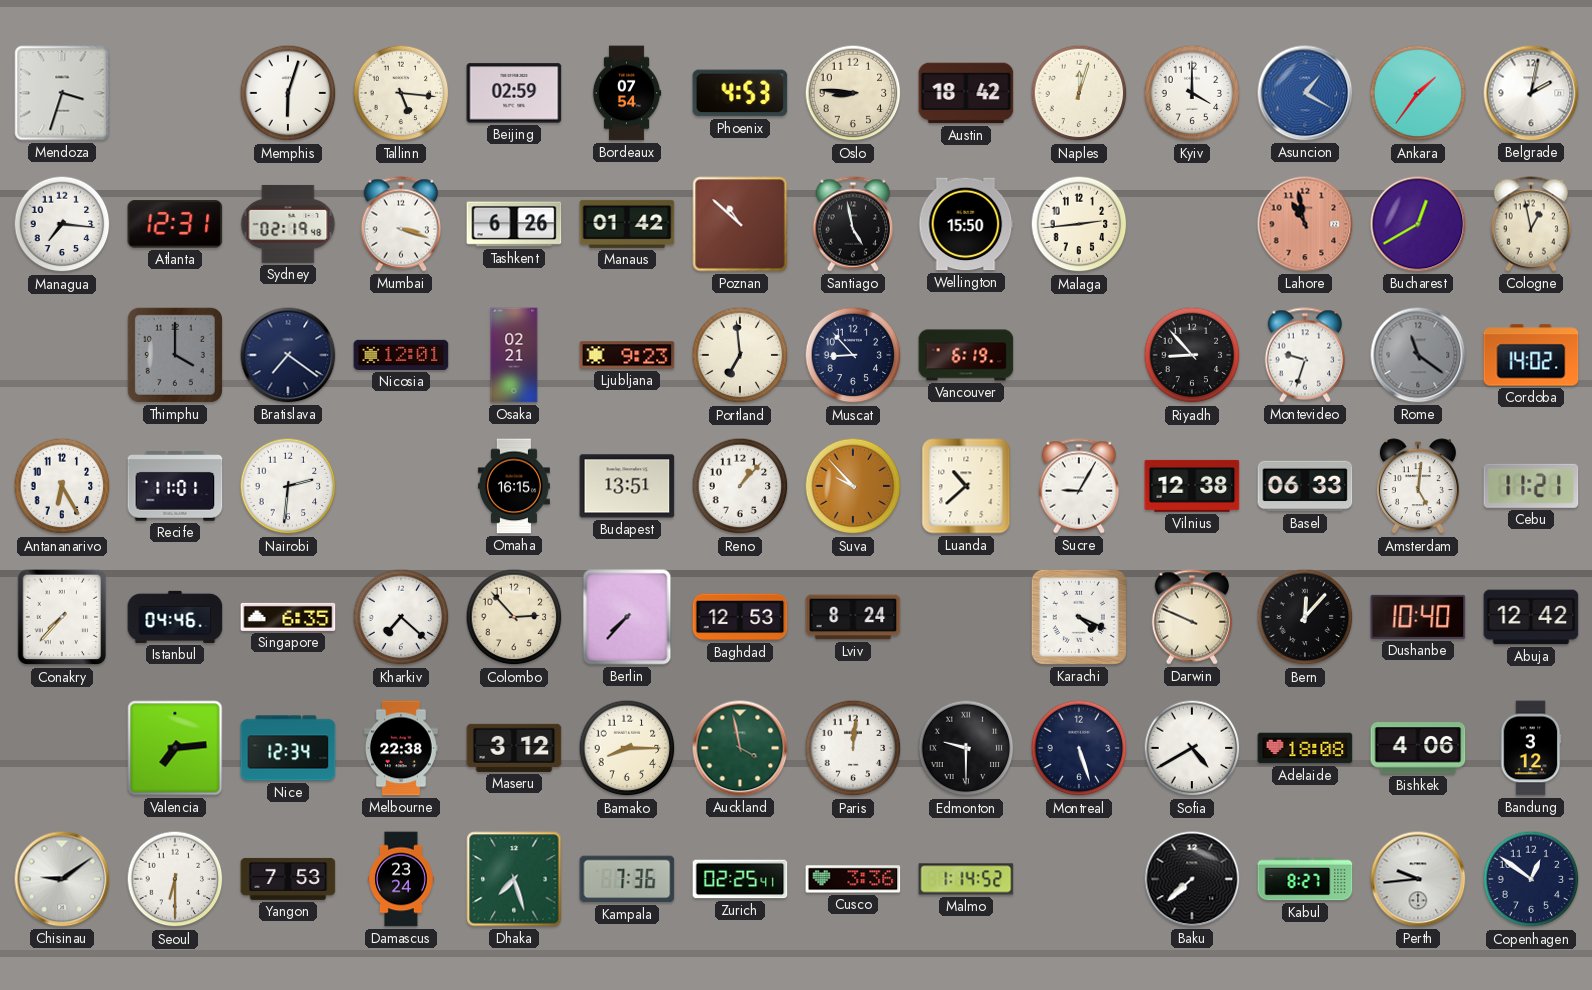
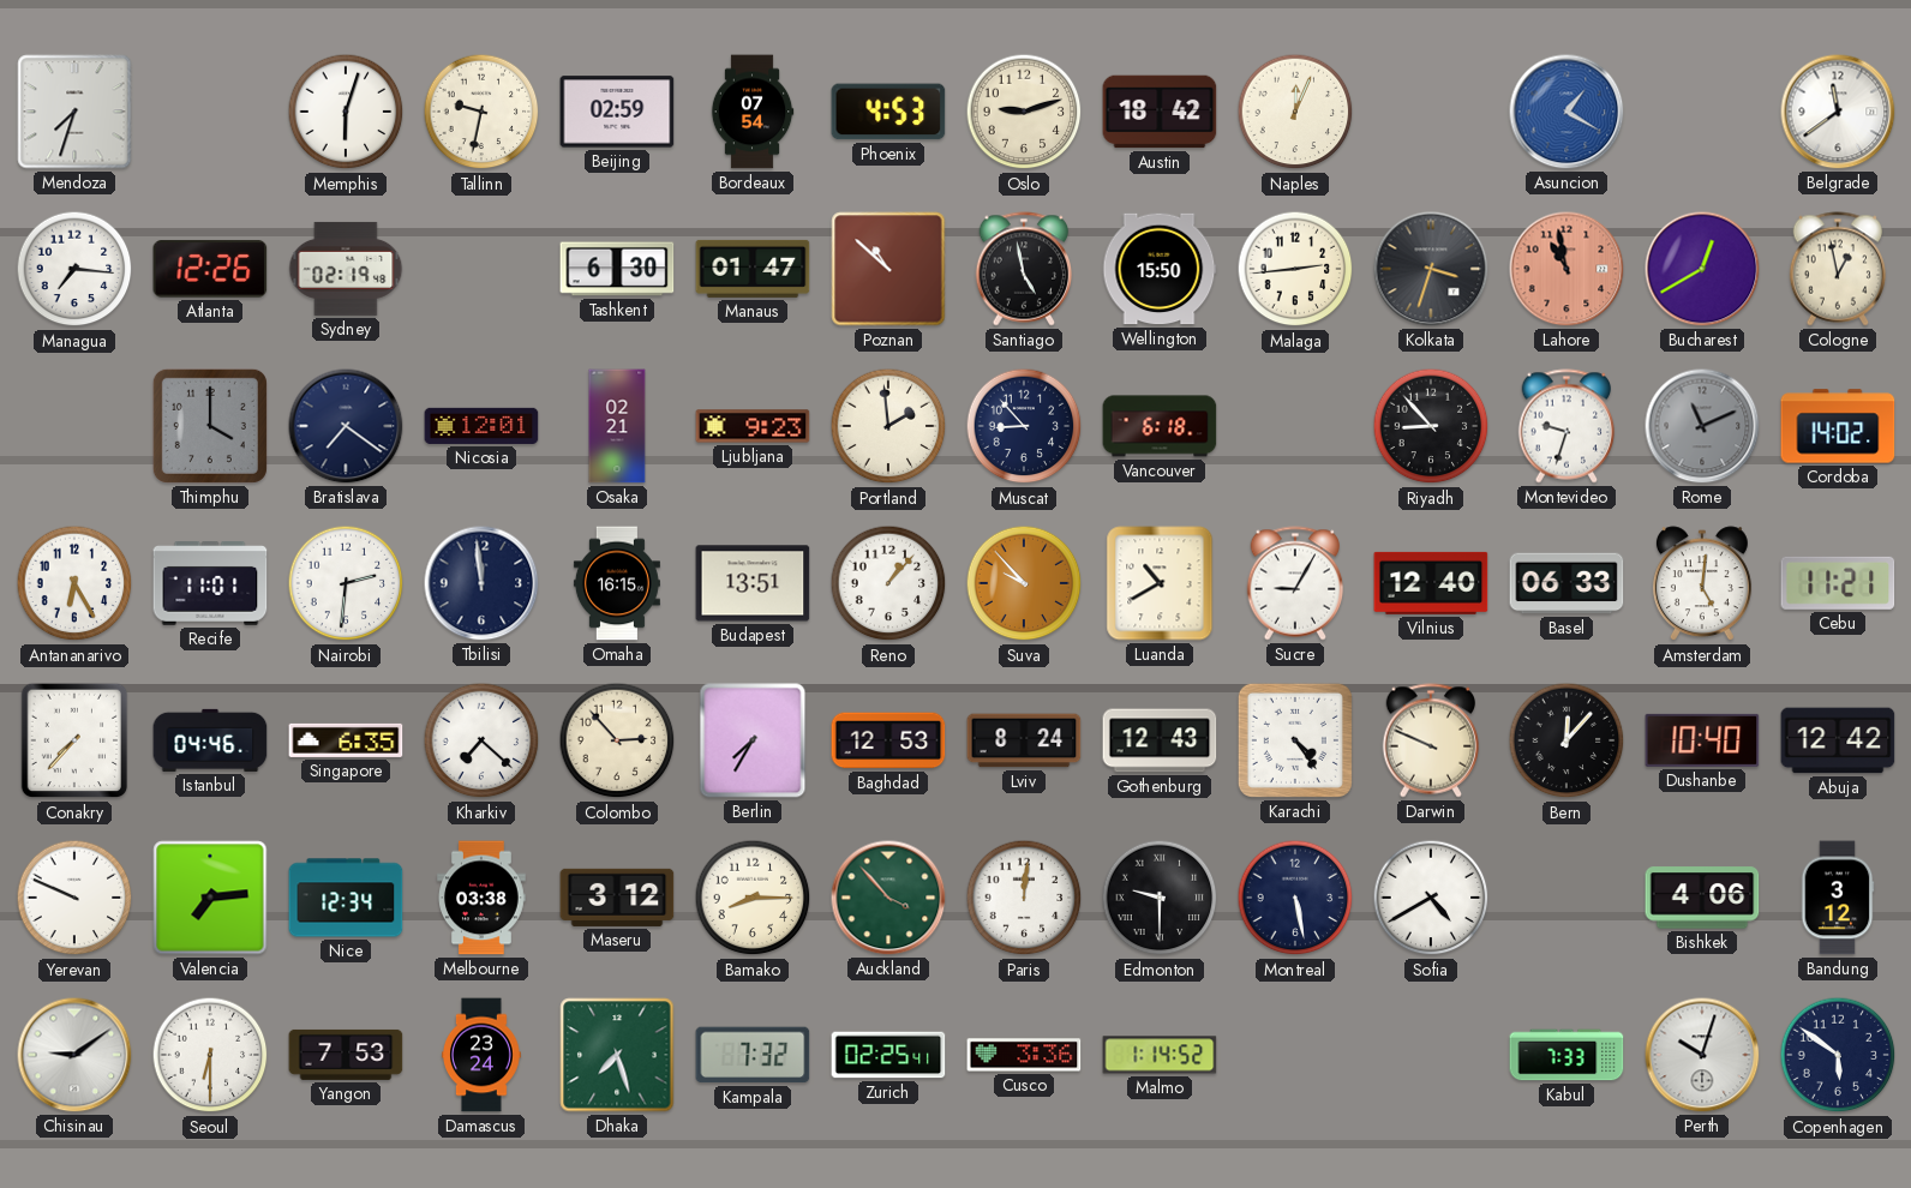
Mendoza: 3:33 -> 7:33 (74, 112)
Tallinn: 5:16 -> 9:32 (481, 112)
Oslo: 8:46 -> 9:12 (1024, 112)
Naples: 12:03 -> 12:04 (1295, 112)
Kyiv: 4:00 -> none (1192, 93)
Ankara: 1:36 -> none (1418, 93)
Belgrade: 2:02 -> 11:39 (1838, 112)
Atlanta: 12:31 -> 12:26 (210, 269)
Mumbai: 3:18 -> none (401, 224)
Tashkent: 6:26 -> 6:30 (617, 269)
Manaus: 01:42 -> 01:47 (753, 269)
Kolkata: none -> 3:33 (1431, 269)
Portland: 6:59 -> 1:59 (888, 426)
Vancouver: 6:19 -> 6:18 (1160, 426)
Rome: 11:21 -> 11:11 (1702, 426)
Tbilisi: none -> 11:59 (481, 583)
Luanda: 10:38 -> 10:40 (1160, 583)
Vilnius: 12:38 -> 12:40 (1431, 583)
Berlin: 7:37 -> 7:35 (753, 740)
Gothenburg: none -> 12:43 (1160, 740)
Karachi: 4:19 -> 4:24 (1295, 740)
Yerevan: none -> 9:49 (74, 898)
Melbourne: 22:38 -> 03:38 (483, 898)
Auckland: 3:58 -> 3:53 (888, 898)
Montreal: 5:27 -> 5:28 (1295, 898)
Adelaide: 18:08 -> none (1305, 748)
Kampala: 7:36 -> 7:32 (753, 1055)
Baku: 7:38 -> none (1192, 879)
Kabul: 8:27 -> 7:33 (1566, 1055)
Perth: 9:44 -> 10:03 (1702, 1055)
Copenhagen: 12:51 -> 5:51 (1838, 1055)
